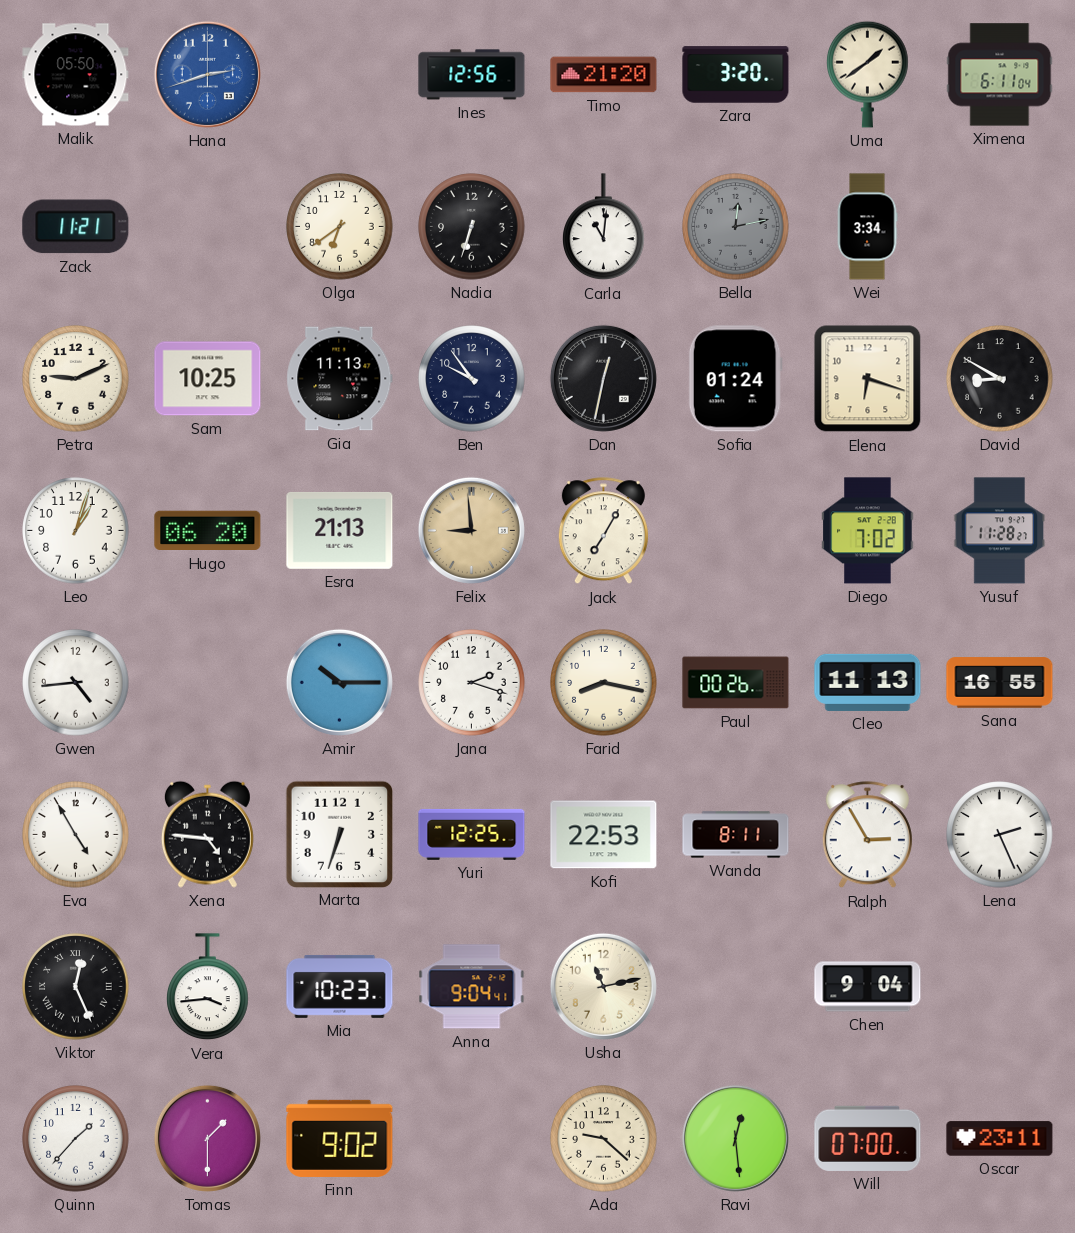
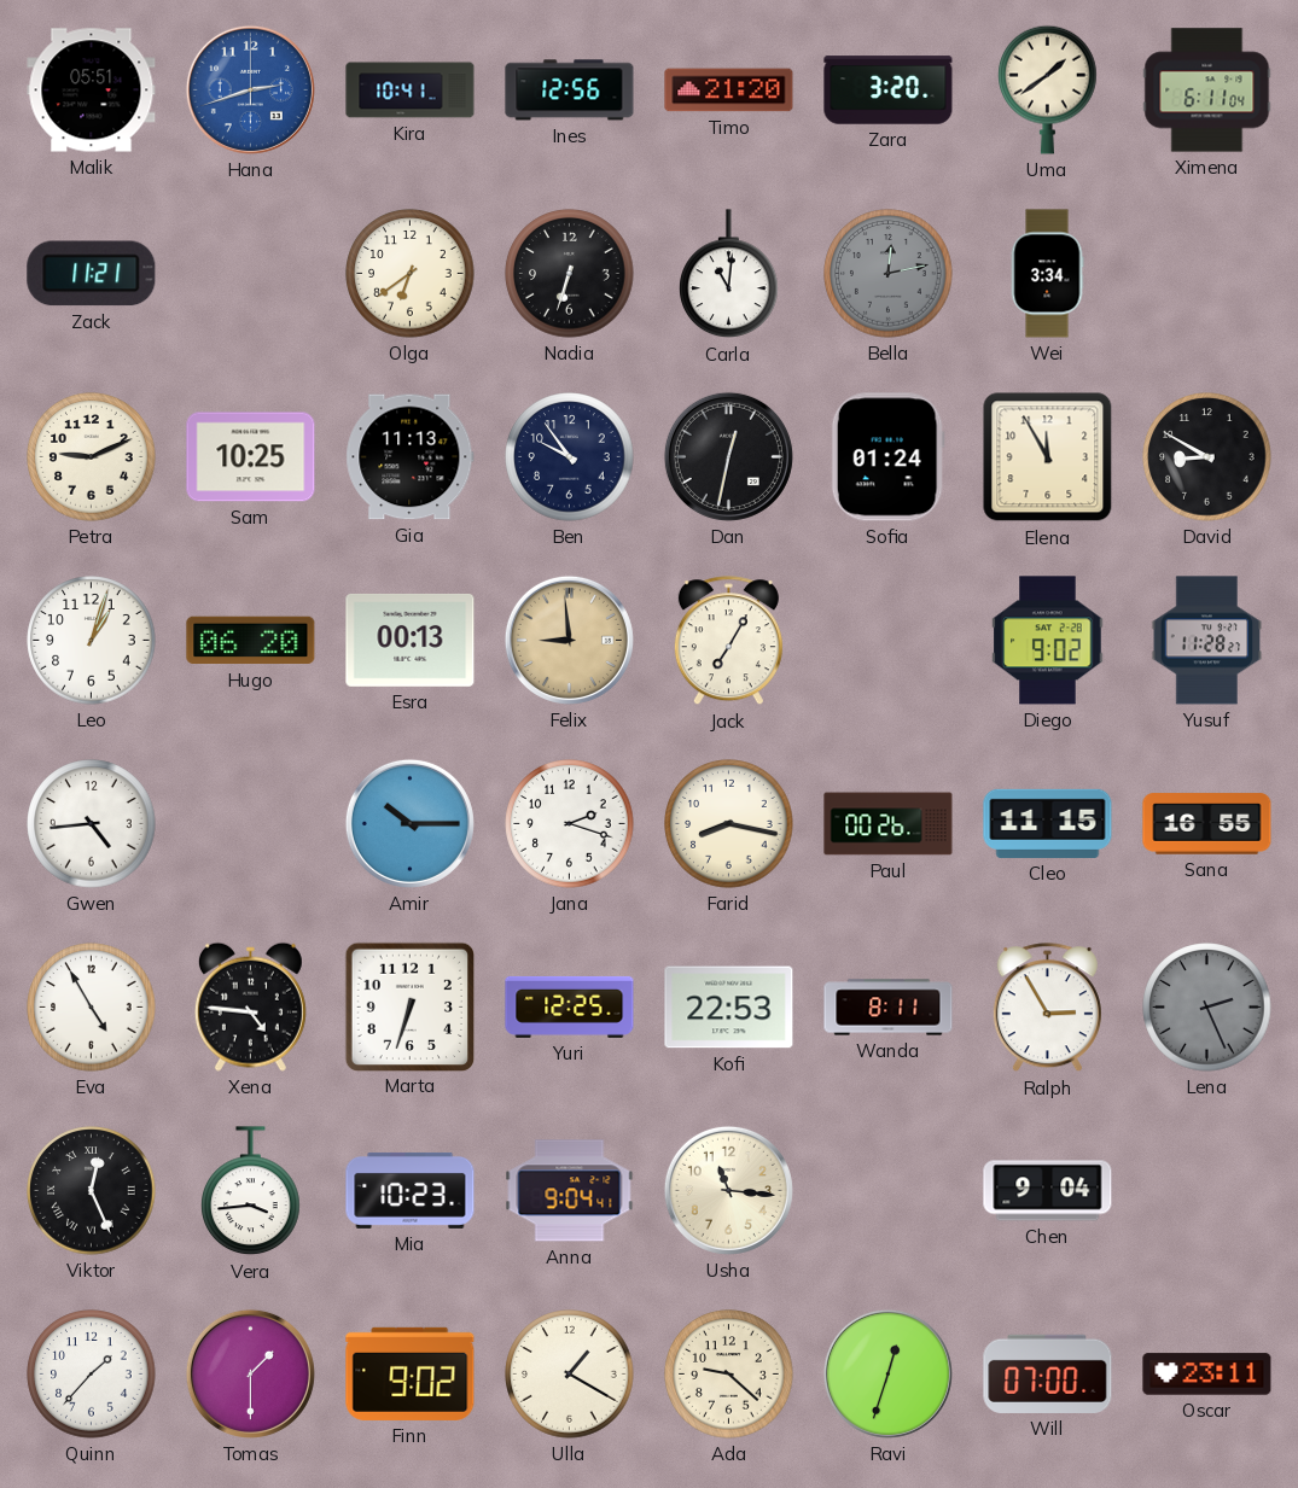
Malik: 05:50 -> 05:51 (92, 91)
Kira: none -> 10:41 (411, 91)
Elena: 6:18 -> 11:55 (1048, 457)
Esra: 21:13 -> 00:13 (411, 640)
Diego: 7:02 -> 9:02 (1048, 641)
Cleo: 11:13 -> 11:15 (1048, 823)
Lena dial: white -> grey (1207, 1008)
Usha: 11:13 -> 11:16 (728, 1190)
Ulla: none -> 1:20 (570, 1375)
Ravi: 12:29 -> 12:33 (887, 1373)
